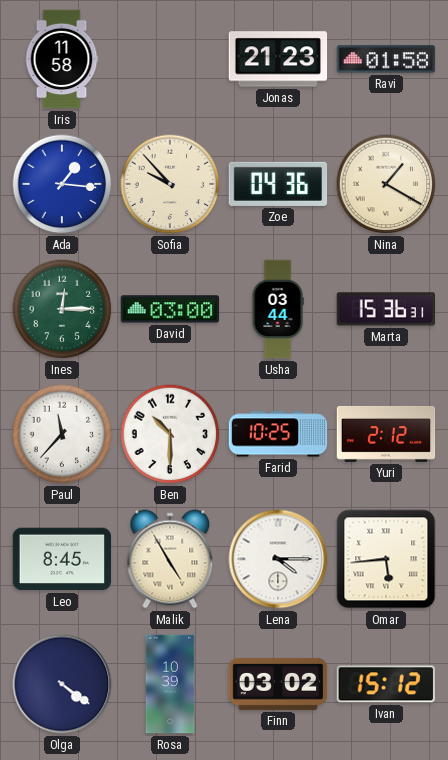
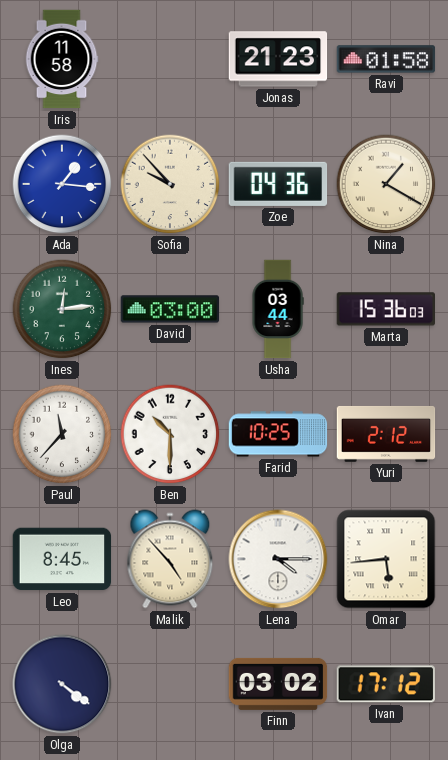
Ines: 12:15 -> 12:14 (62, 309)
Marta: 15:36:31 -> 15:36:03 (385, 309)
Malik: 4:55 -> 4:53 (170, 559)
Rosa: 10:39 -> none (170, 684)
Ivan: 15:12 -> 17:12 (386, 684)
